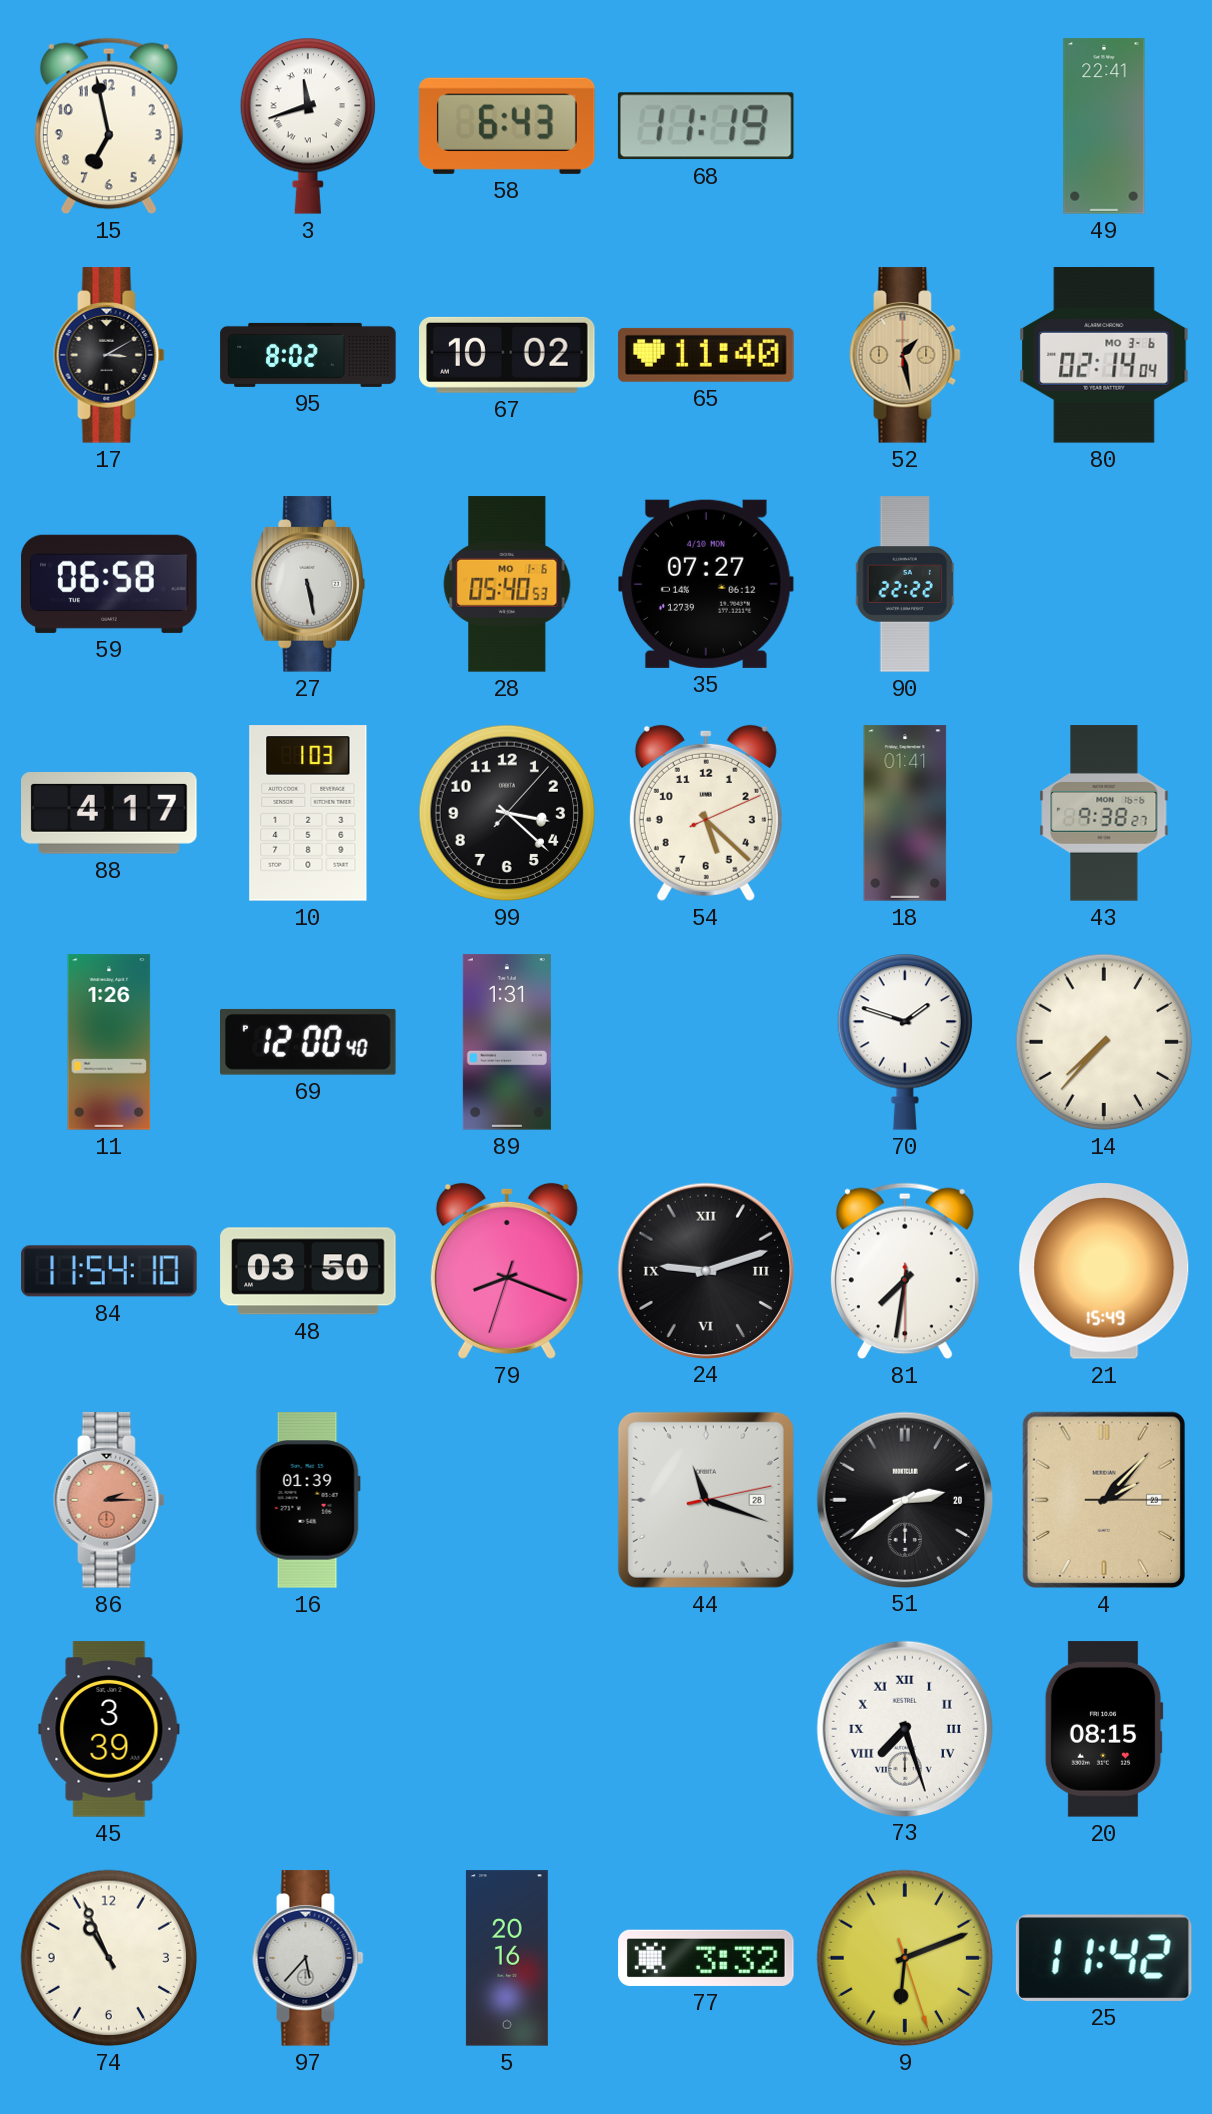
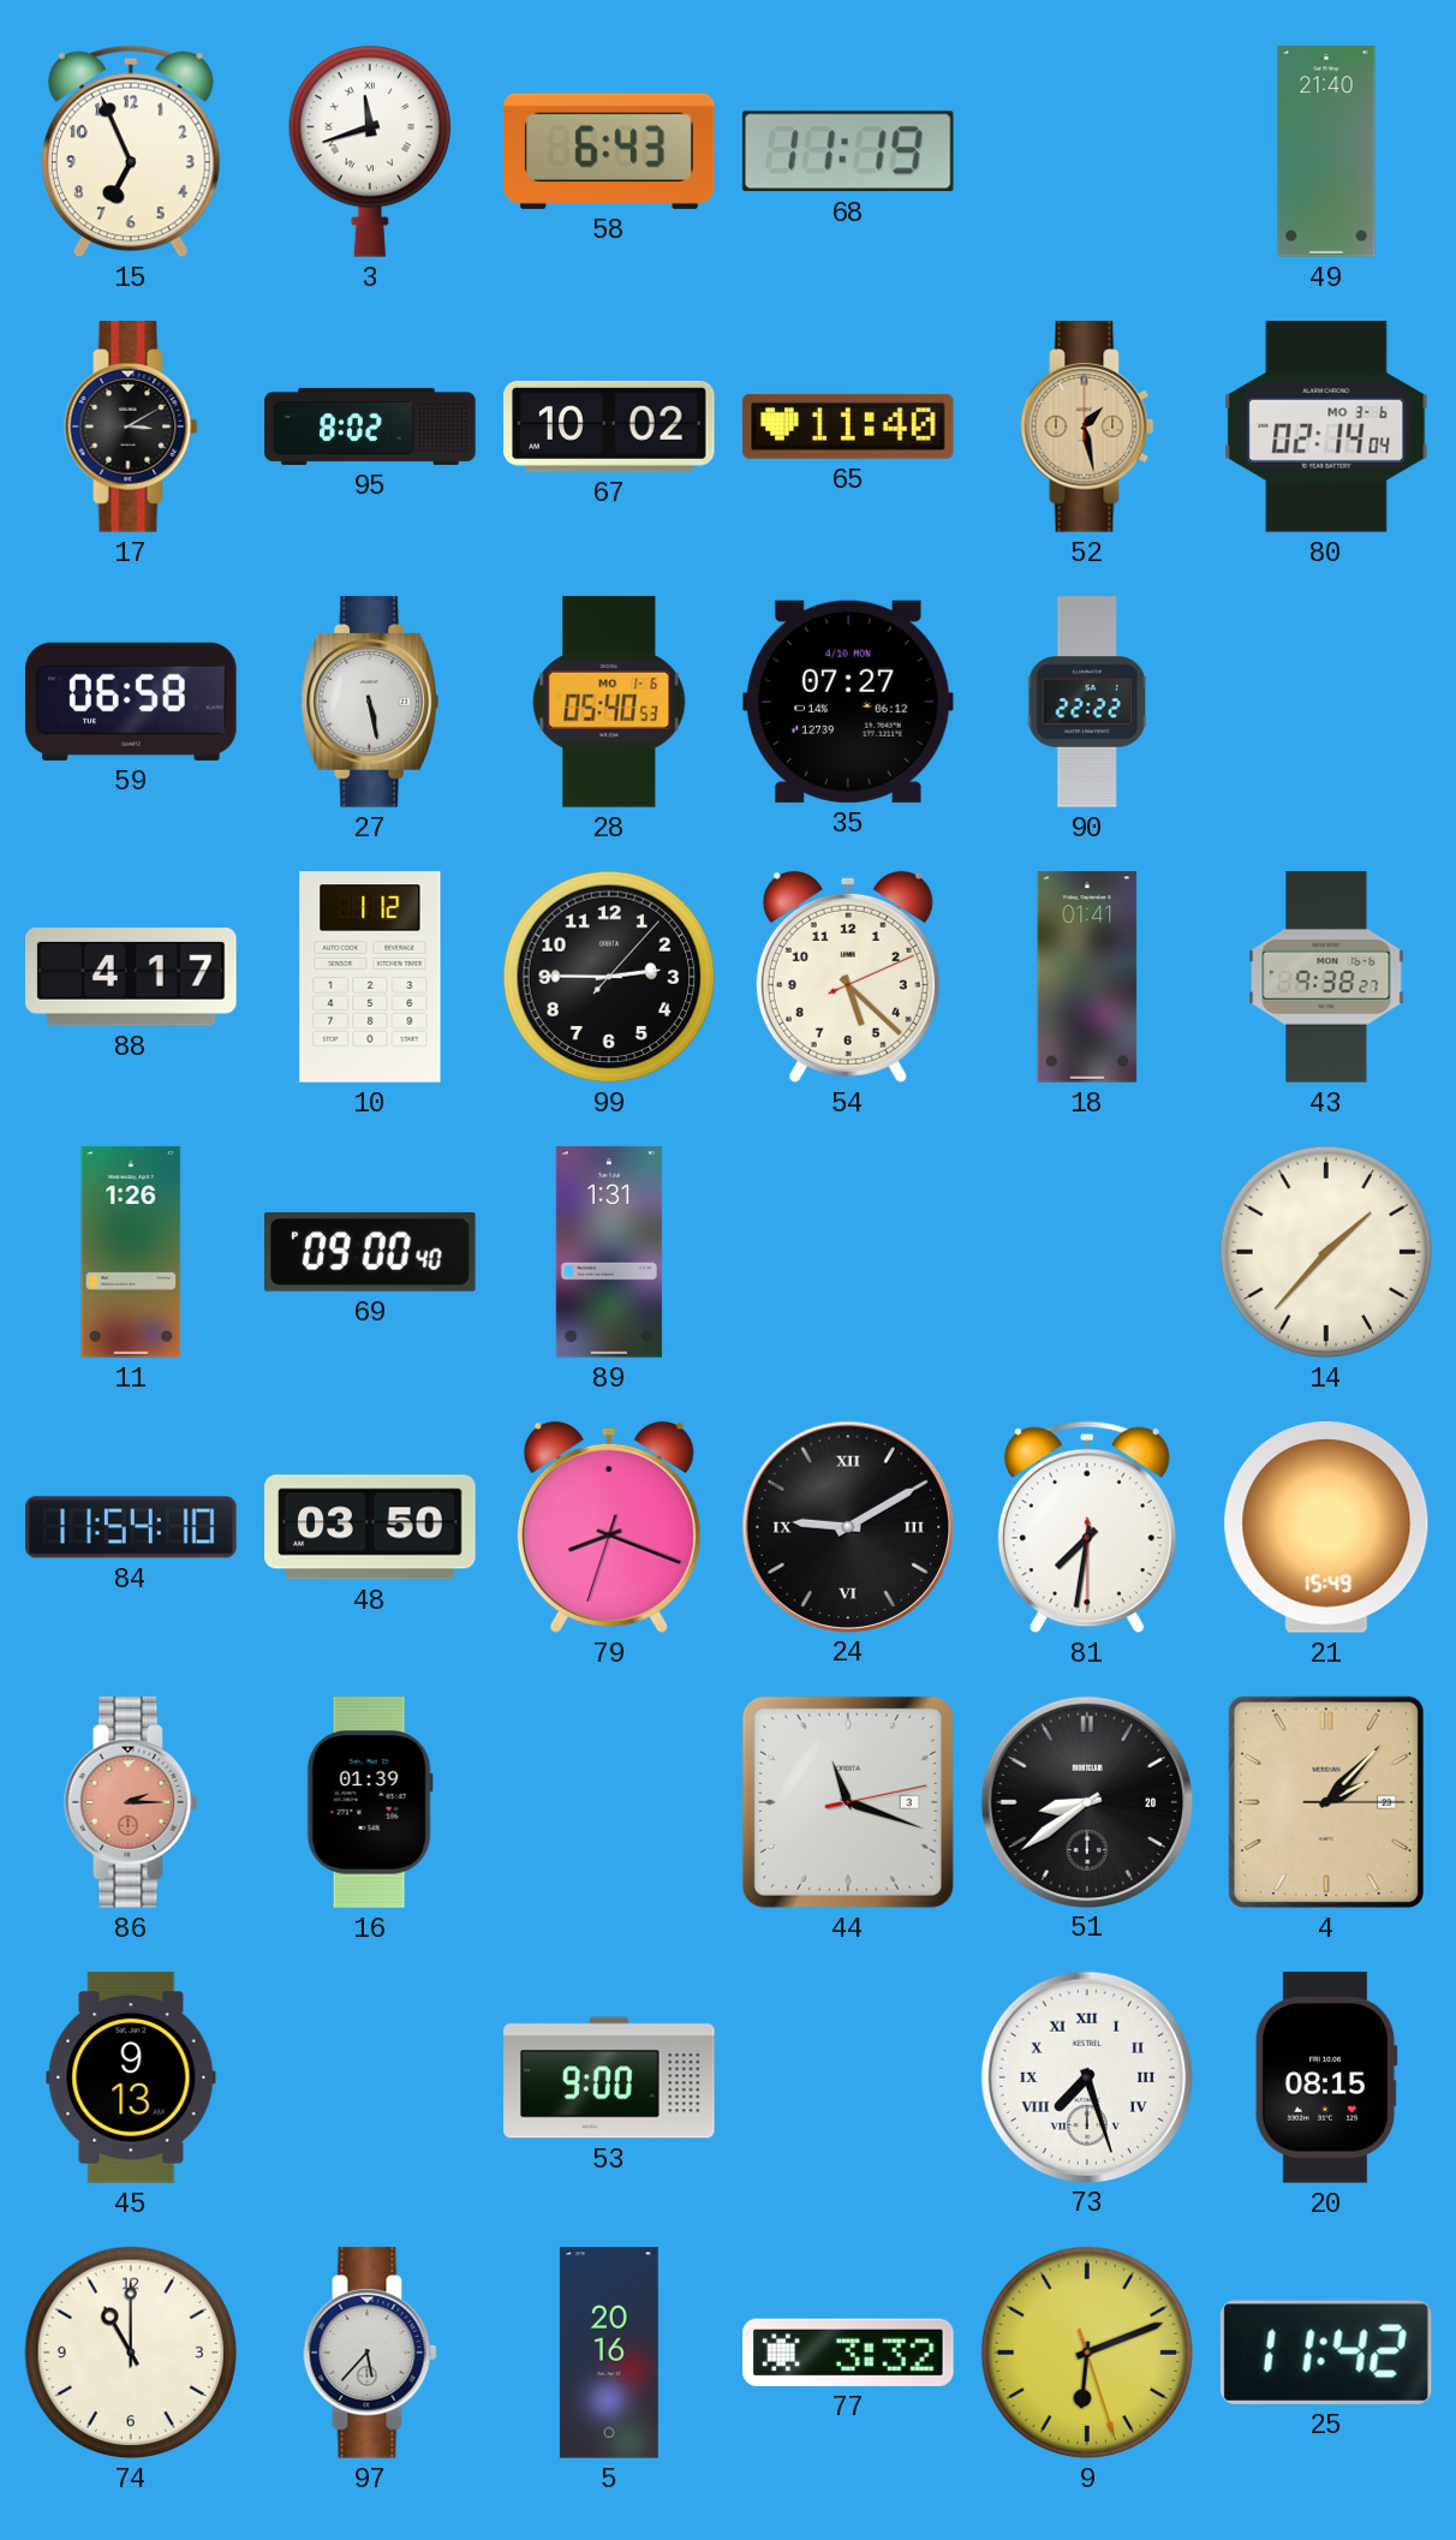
15: 6:58 -> 6:56 (131, 151)
49: 22:41 -> 21:40 (1326, 151)
10: 1:03 -> 1:12 (370, 977)
99: 3:22 -> 2:45 (609, 977)
69: 12:00 -> 09:00 (371, 1252)
70: 1:48 -> none (904, 1042)
14: 7:37 -> 1:37 (1326, 1252)
24: 9:12 -> 9:10 (847, 1526)
44 date: 28 -> 3 (848, 1802)
51: 2:39 -> 8:39 (1086, 1801)
45: 3:39 -> 9:13 (131, 2077)
53: none -> 9:00 (609, 2077)
74: 10:56 -> 11:00 (131, 2353)
